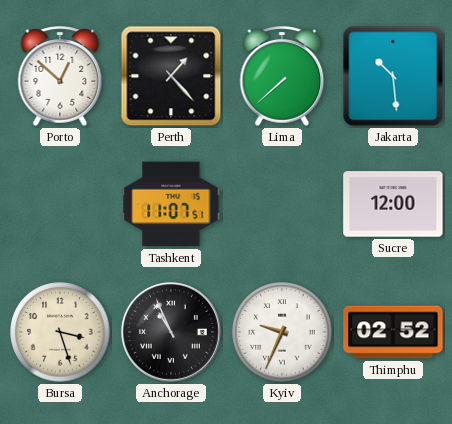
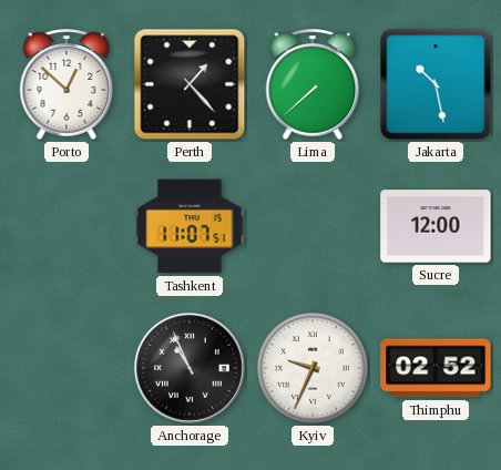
Jakarta: 10:29 -> 10:28 (436, 84)
Bursa: 3:27 -> none (60, 332)
